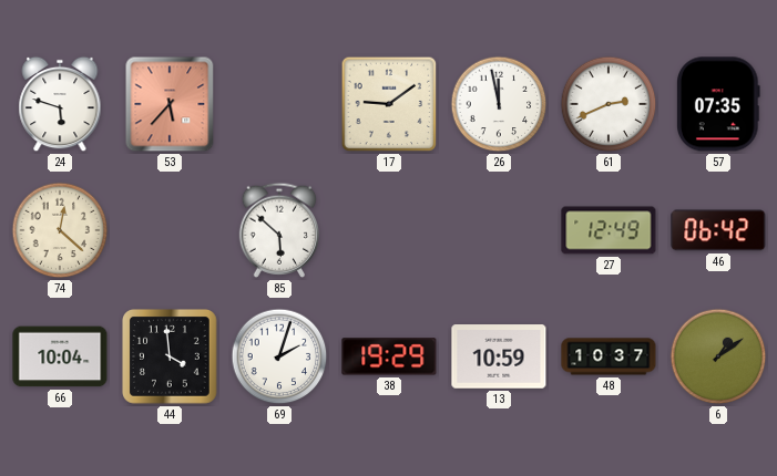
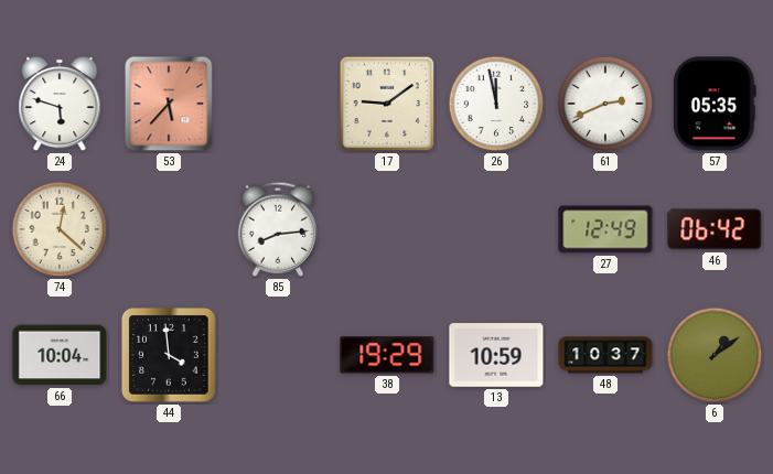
57: 07:35 -> 05:35 (716, 104)
85: 5:52 -> 8:14 (278, 229)
69: 2:03 -> none (279, 356)
